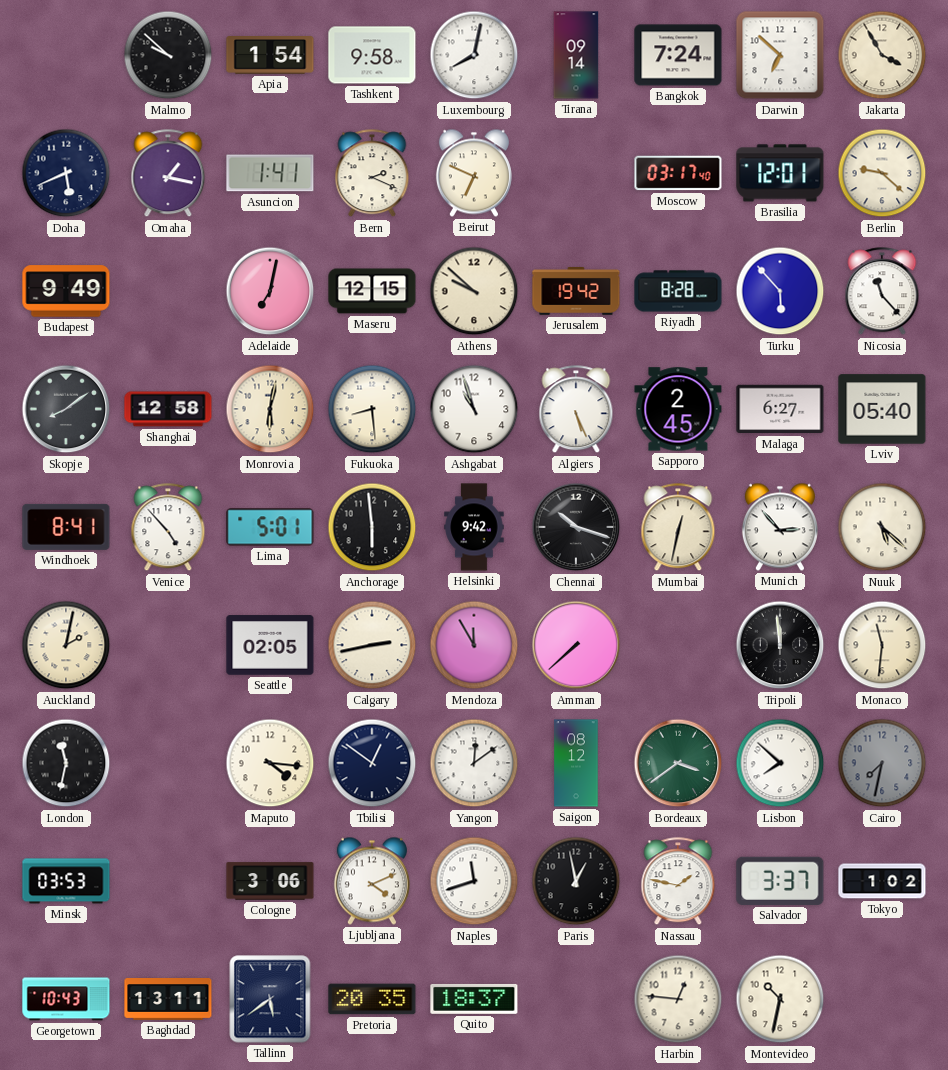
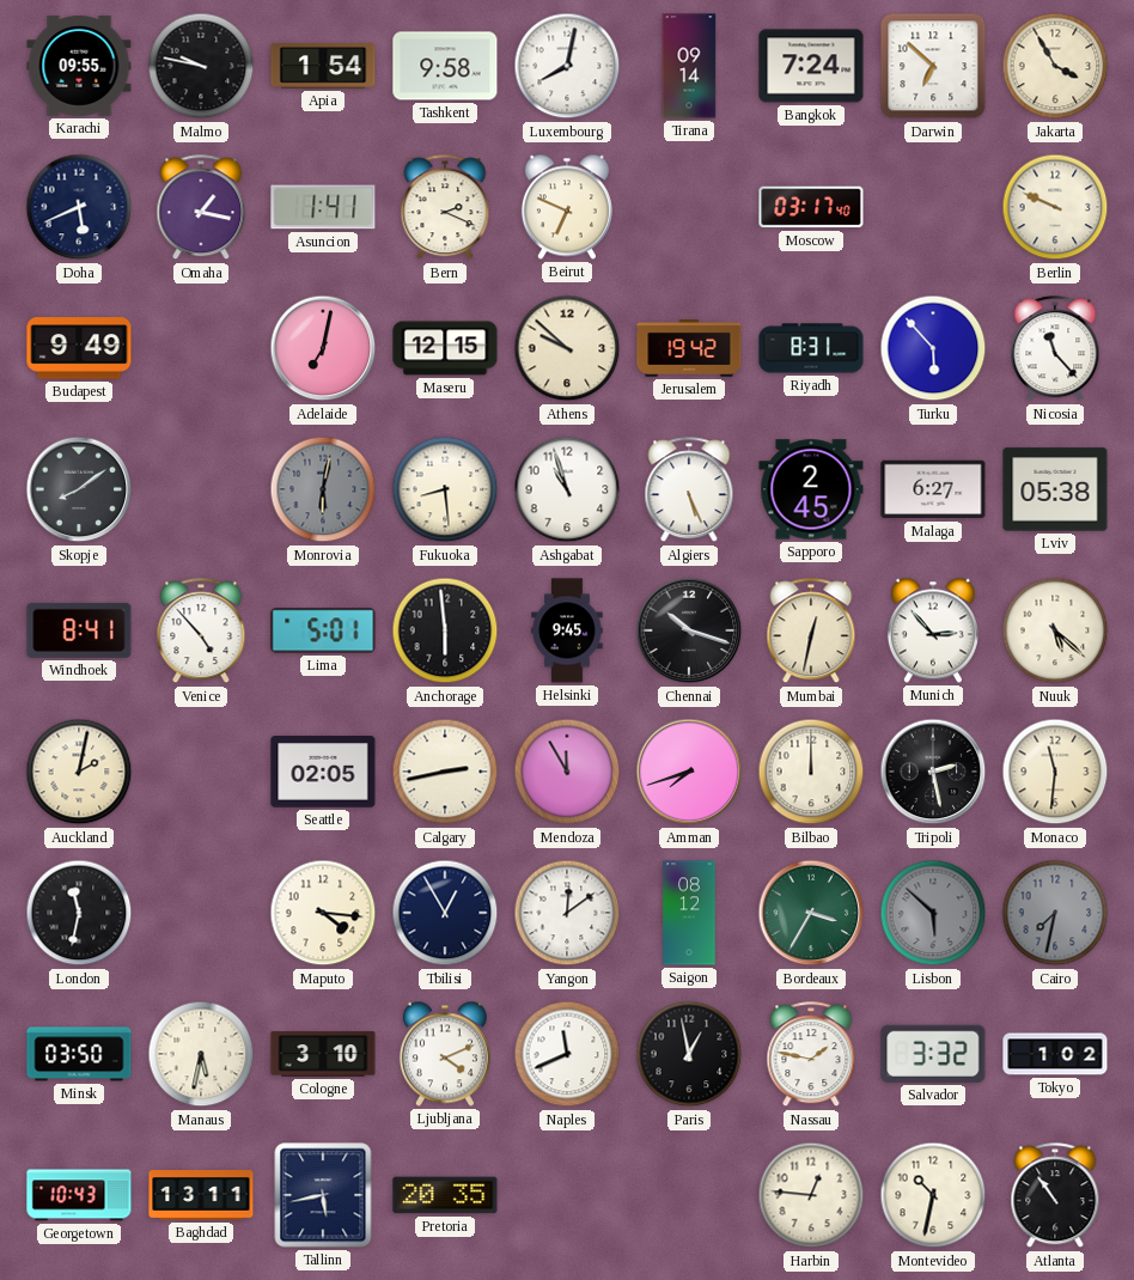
Karachi: none -> 09:55 (79, 66)
Malmo: 9:52 -> 9:47 (201, 66)
Brasilia: 12:01 -> none (780, 173)
Berlin: 9:22 -> 9:49 (1055, 207)
Riyadh: 8:28 -> 8:31 (811, 348)
Shanghai: 12:58 -> none (168, 409)
Monrovia dial: cream -> grey (323, 489)
Lviv: 05:40 -> 05:38 (1055, 489)
Helsinki: 9:42 -> 9:45 (567, 630)
Amman: 7:38 -> 7:42 (689, 772)
Bilbao: none -> 12:00 (811, 772)
Tripoli: 11:59 -> 2:28 (933, 772)
Tbilisi: 12:51 -> 12:55 (445, 913)
Bordeaux: 3:39 -> 3:35 (811, 913)
Lisbon: 7:52 -> 5:52 (933, 913)
Lisbon dial: white -> grey (933, 913)
Minsk: 03:53 -> 03:50 (79, 1054)
Manaus: none -> 5:32 (201, 1054)
Cologne: 3:06 -> 3:10 (323, 1054)
Naples: 11:42 -> 11:41 (567, 1054)
Salvador: 3:37 -> 3:32 (933, 1054)
Tallinn: 5:39 -> 5:43 (323, 1195)
Quito: 18:37 -> none (474, 999)
Atlanta: none -> 10:54 (1055, 1196)
